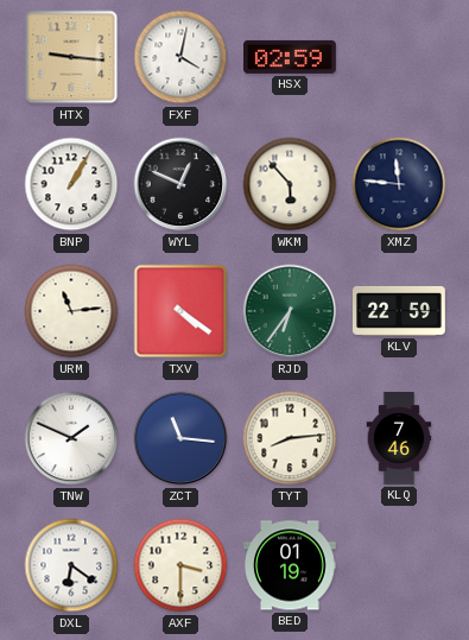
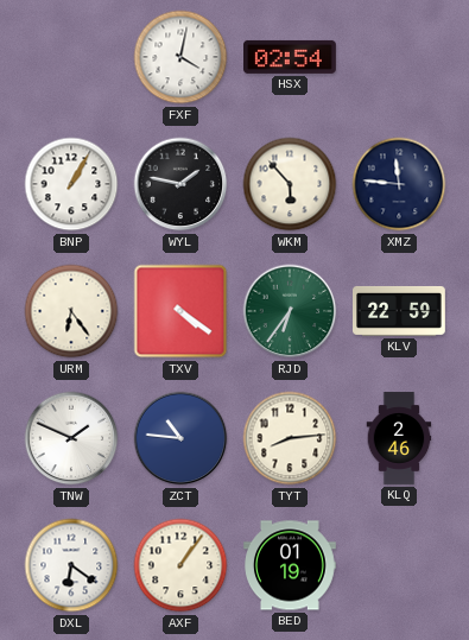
HTX: 9:16 -> none (71, 57)
HSX: 02:59 -> 02:54 (291, 57)
WYL: 12:49 -> 1:47 (180, 184)
URM: 11:14 -> 6:24 (71, 311)
ZCT: 11:16 -> 10:46 (180, 438)
KLQ: 7:46 -> 2:46 (399, 438)
AXF: 3:30 -> 1:06 (180, 565)
